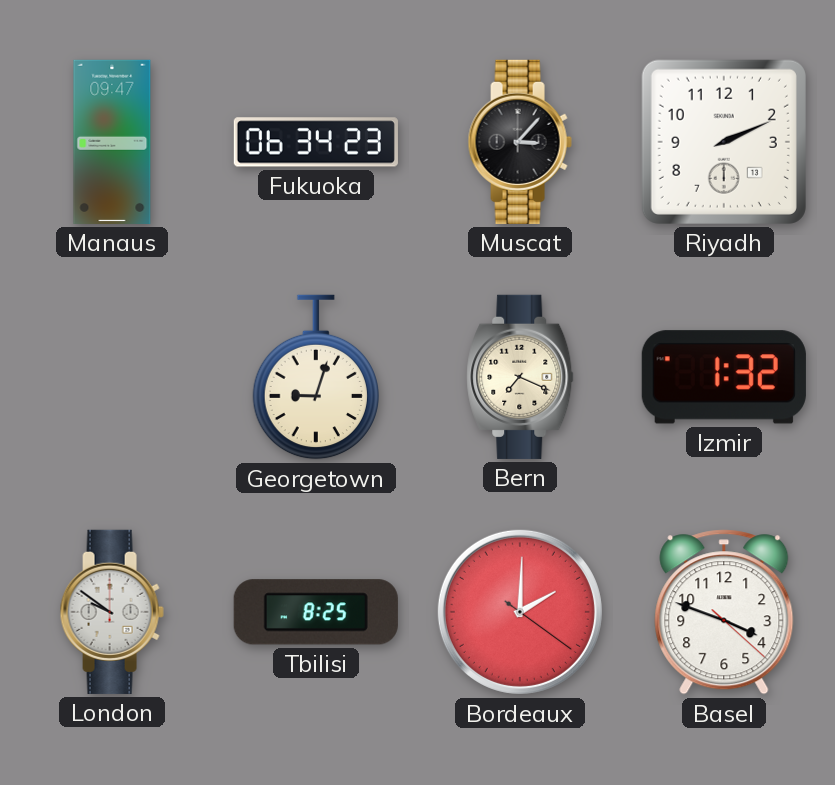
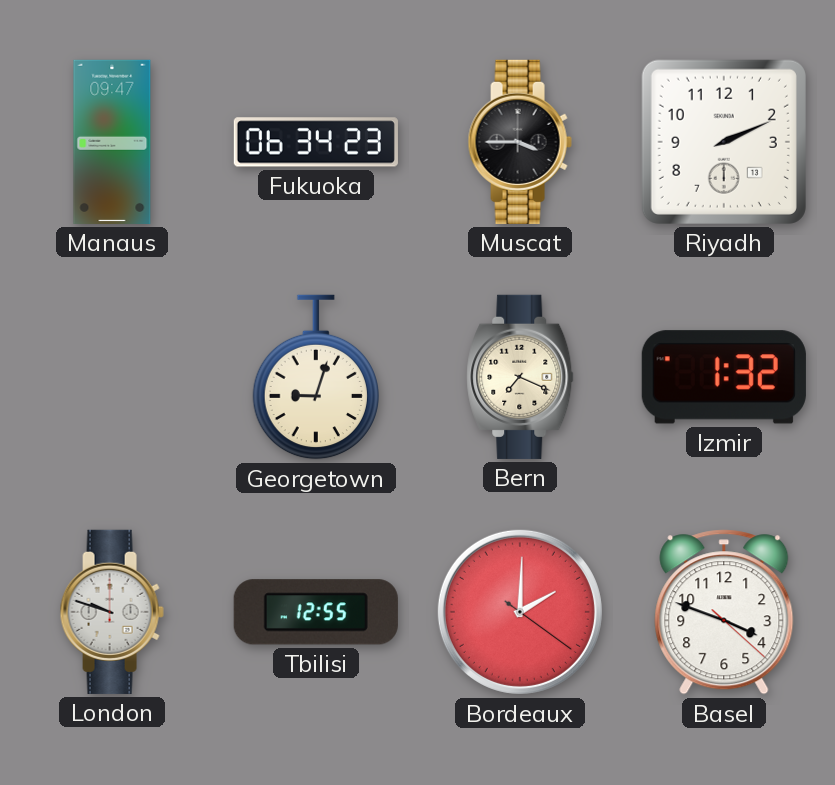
Muscat: 3:07 -> 3:45 (520, 142)
London: 9:51 -> 9:48 (112, 612)
Tbilisi: 8:25 -> 12:55 (316, 612)
